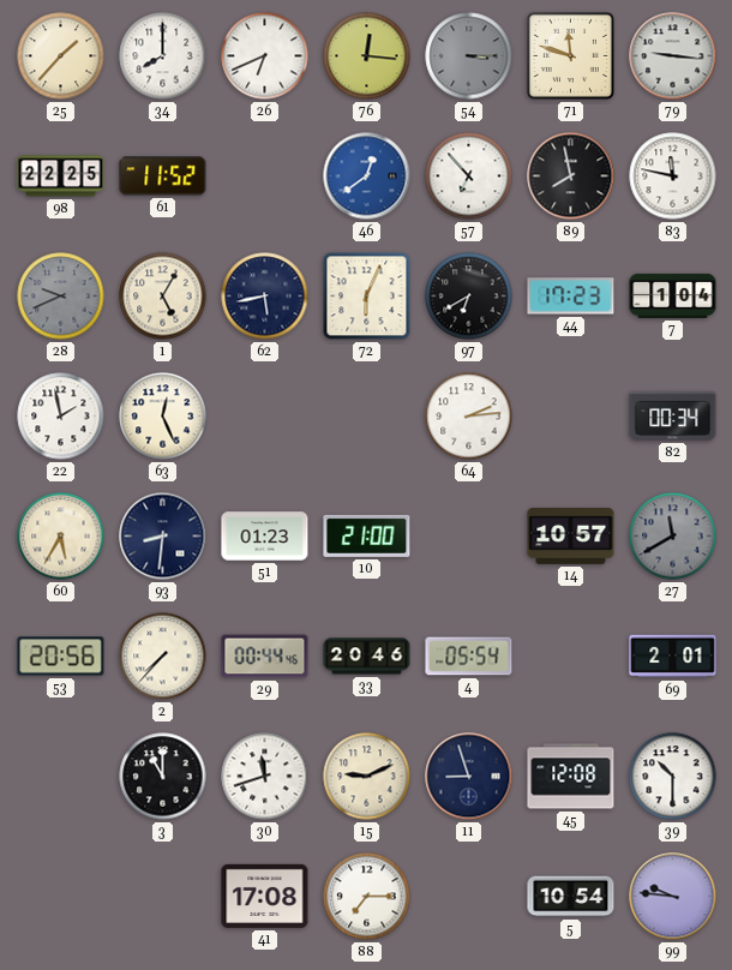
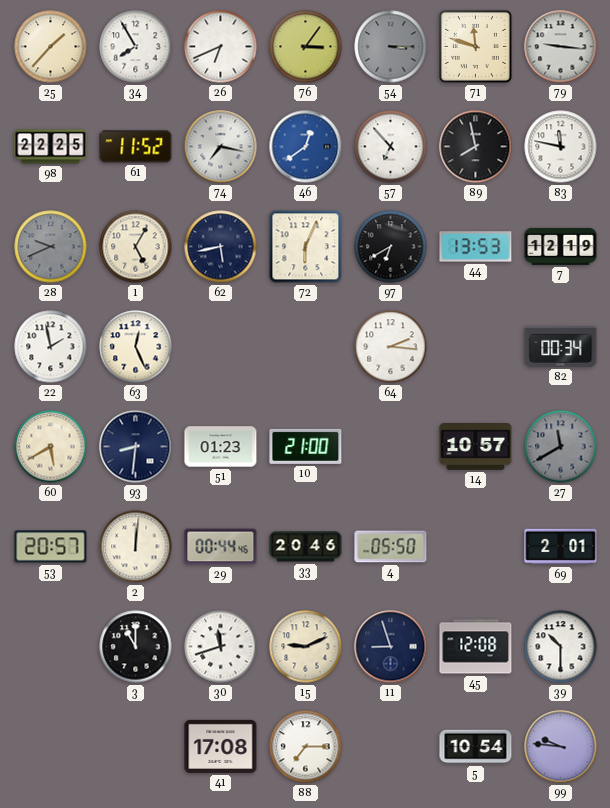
34: 8:00 -> 7:55 (136, 47)
76: 12:16 -> 3:06 (306, 47)
74: none -> 7:17 (221, 147)
44: 17:23 -> 13:53 (476, 247)
7: 1:04 -> 12:19 (561, 246)
64: 2:14 -> 2:16 (391, 347)
60: 5:35 -> 5:40 (51, 447)
53: 20:56 -> 20:57 (51, 547)
2: 7:37 -> 12:01 (136, 547)
4: 05:54 -> 05:50 (391, 547)
